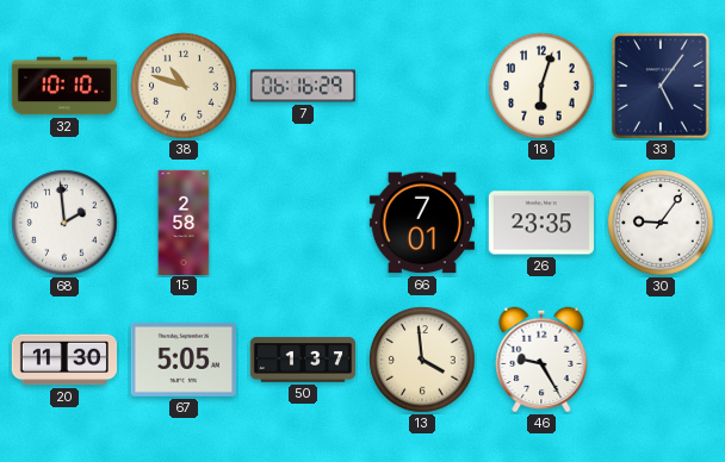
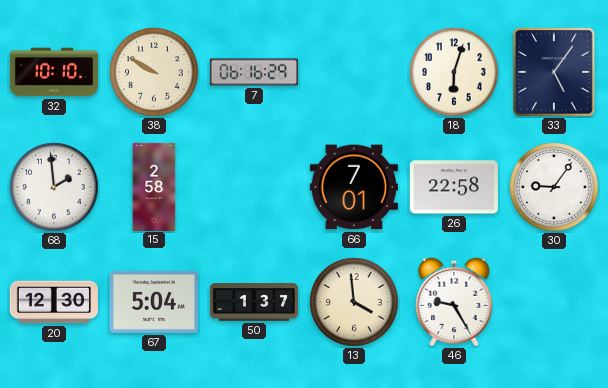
38: 10:48 -> 9:50 (154, 72)
26: 23:35 -> 22:58 (454, 187)
20: 11:30 -> 12:30 (53, 302)
67: 5:05 -> 5:04 (154, 302)
